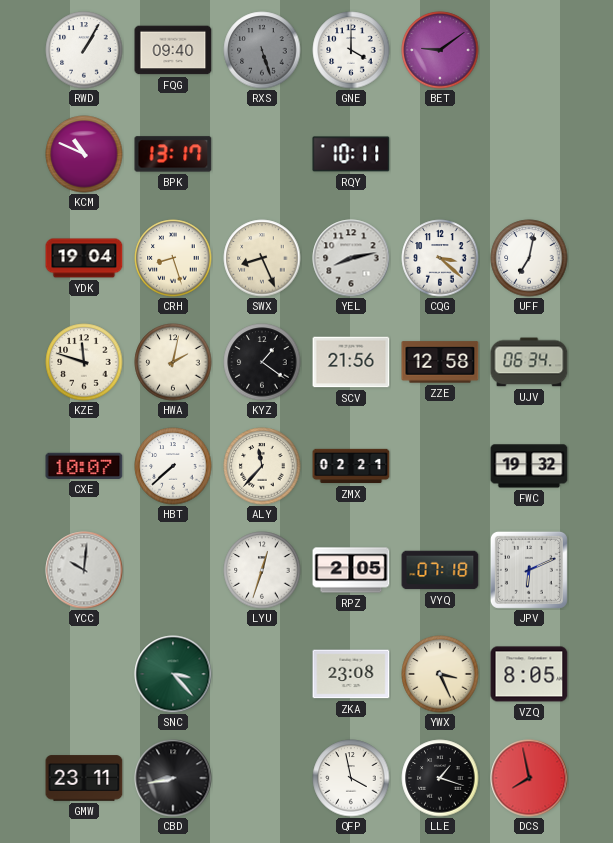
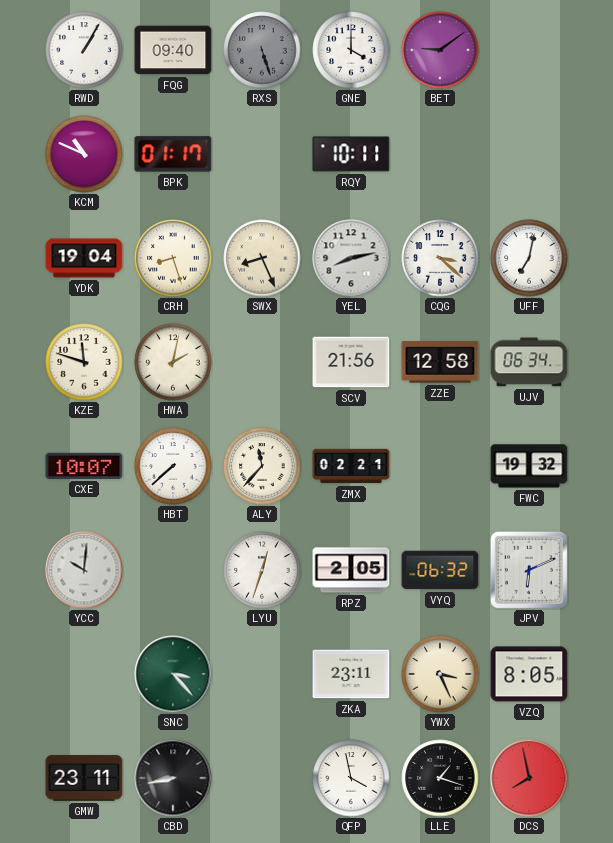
BPK: 13:17 -> 01:17 (173, 154)
KYZ: 1:21 -> none (262, 362)
VYQ: 07:18 -> 06:32 (440, 570)
ZKA: 23:08 -> 23:11 (351, 674)
